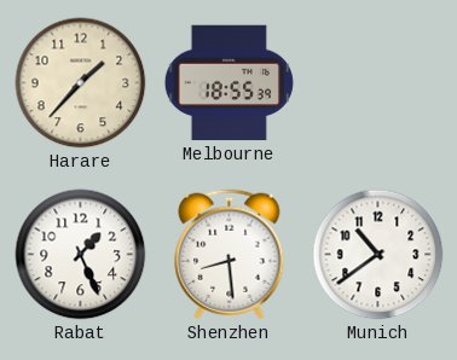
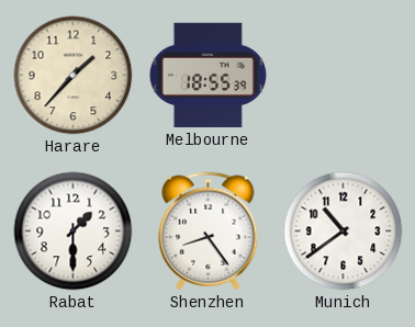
Rabat: 1:26 -> 1:30 (74, 232)
Shenzhen: 8:29 -> 8:24 (209, 232)
